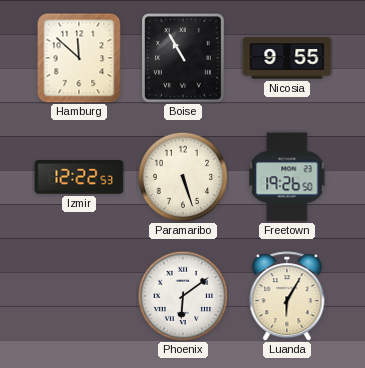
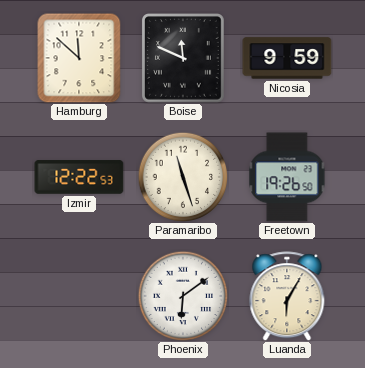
Boise: 10:55 -> 11:49 (184, 59)
Nicosia: 9:55 -> 9:59 (287, 58)
Paramaribo: 5:27 -> 11:27 (183, 177)
